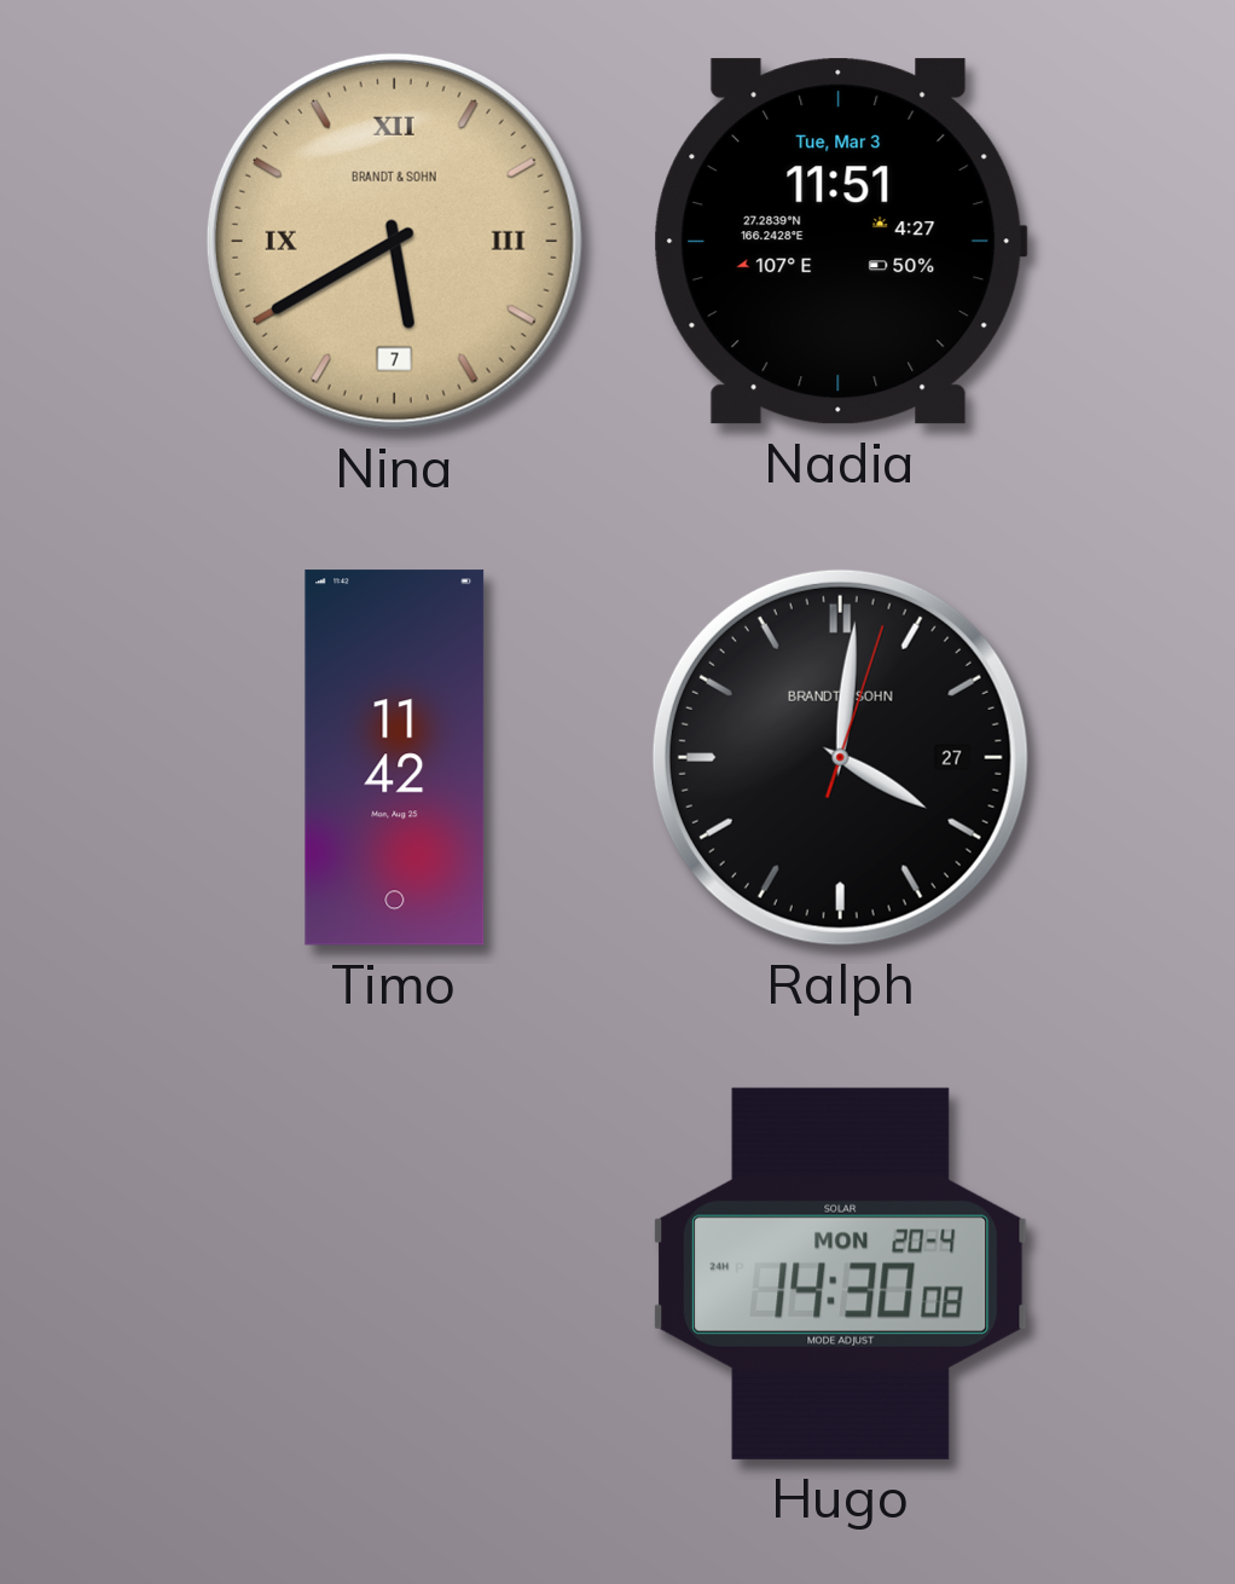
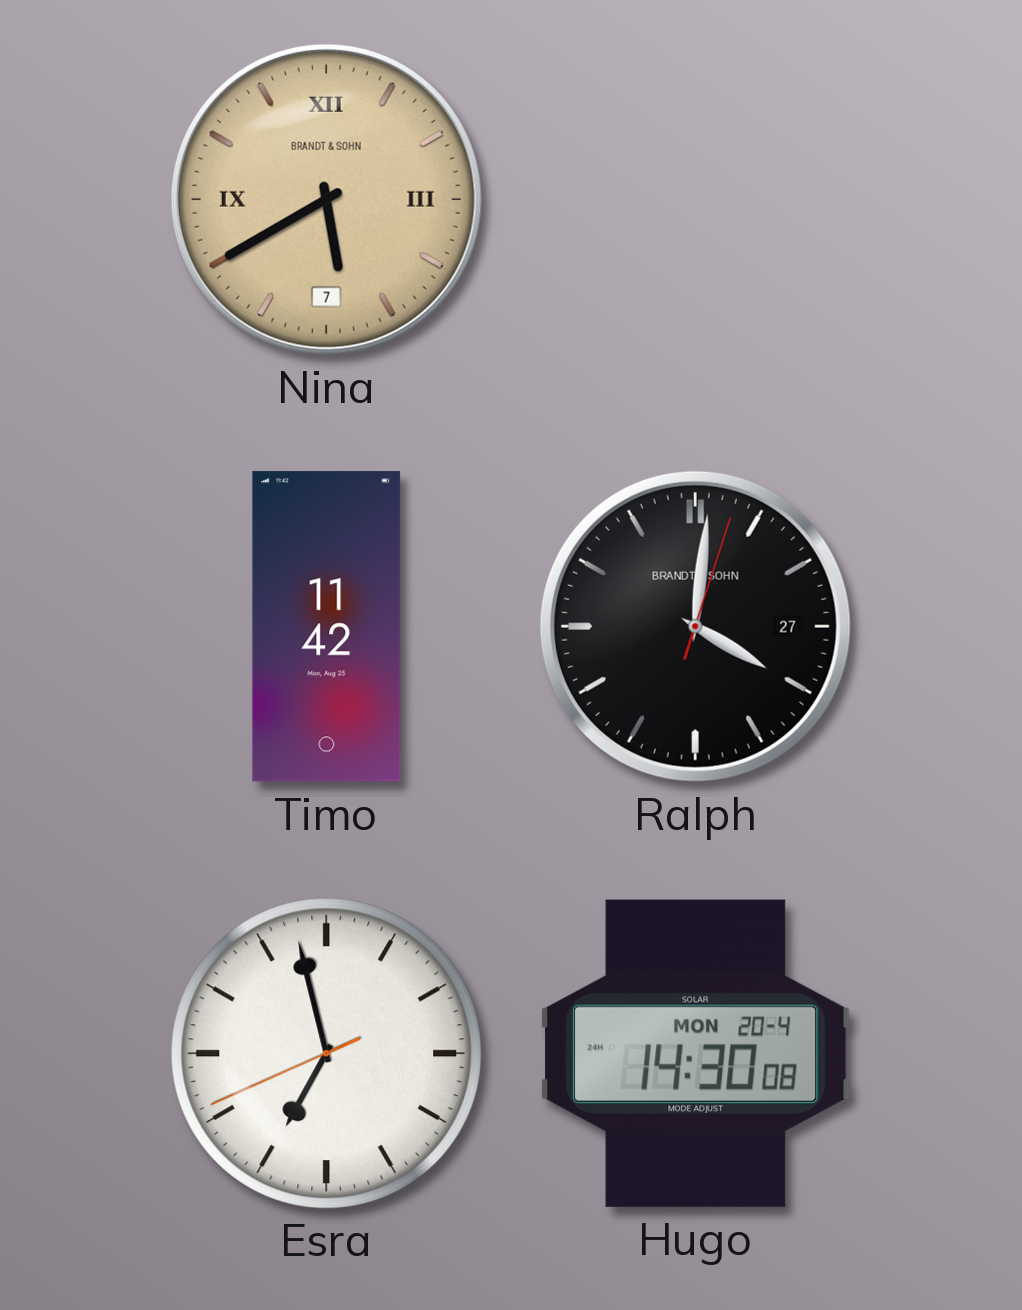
Nadia: 11:51 -> none (840, 242)
Esra: none -> 6:57 (326, 1053)
